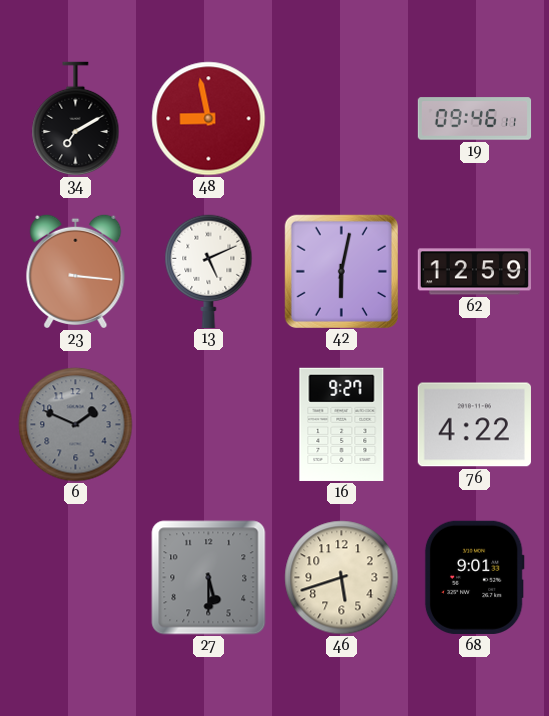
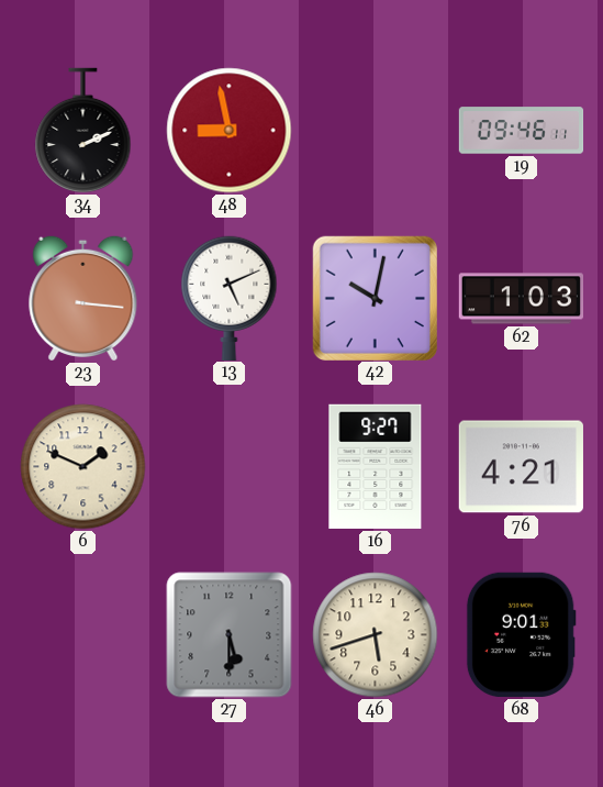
34: 7:10 -> 2:11 (83, 131)
42: 6:02 -> 10:02 (375, 298)
62: 12:59 -> 1:03 (521, 299)
6 dial: grey -> cream (83, 467)
76: 4:22 -> 4:21 (521, 467)
